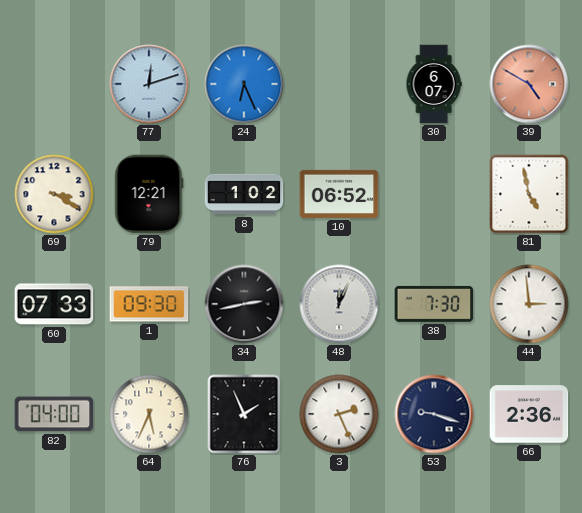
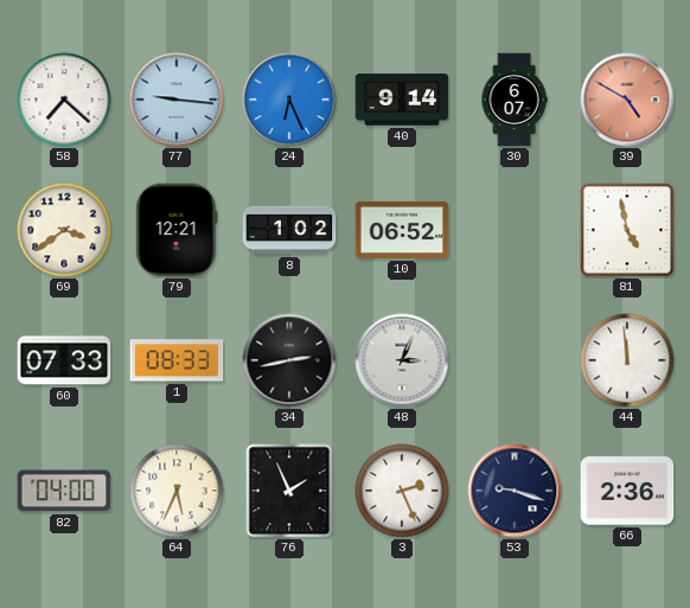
58: none -> 7:22 (64, 100)
77: 12:12 -> 9:16 (177, 100)
40: none -> 9:14 (402, 100)
69: 3:20 -> 3:39 (64, 230)
1: 09:30 -> 08:33 (177, 360)
48: 12:04 -> 3:04 (402, 360)
38: 7:30 -> none (434, 304)
44: 2:59 -> 11:59 (627, 360)
